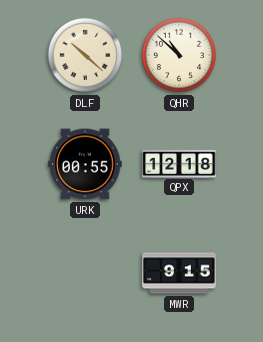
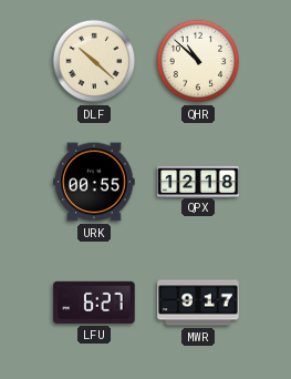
LFU: none -> 6:27 (94, 303)
MWR: 9:15 -> 9:17 (198, 303)
